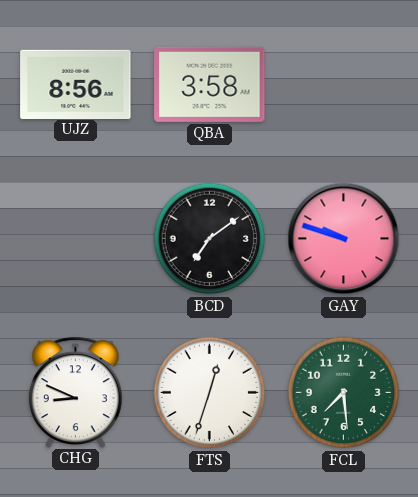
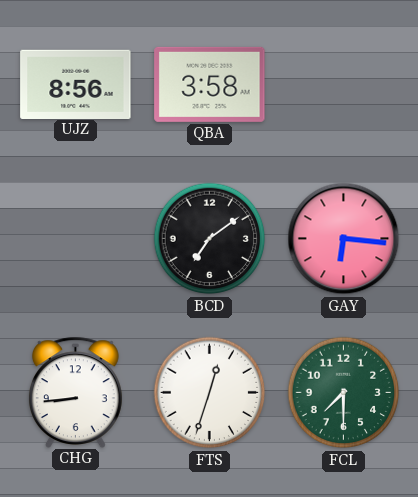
GAY: 9:48 -> 6:16 (344, 239)
CHG: 8:49 -> 8:44 (75, 392)
FCL: 7:29 -> 7:30 (344, 393)
